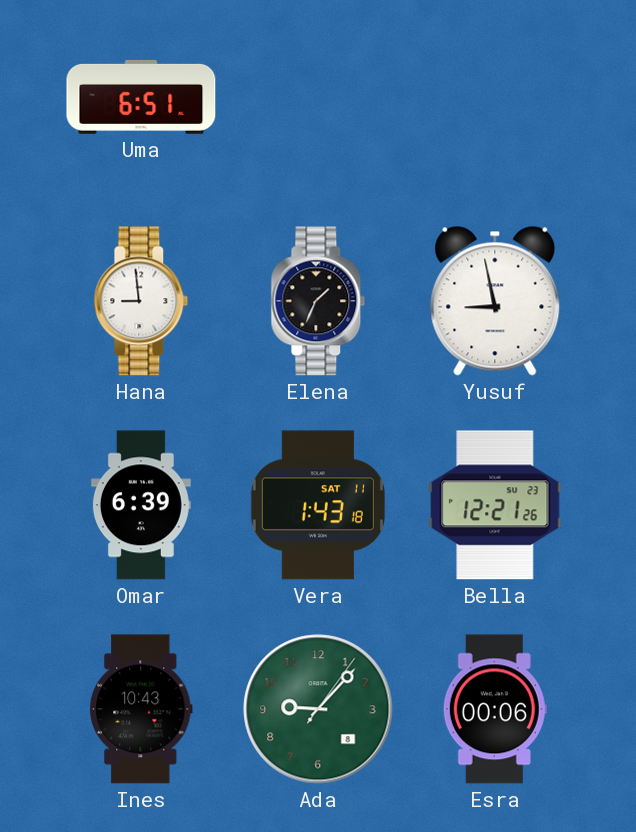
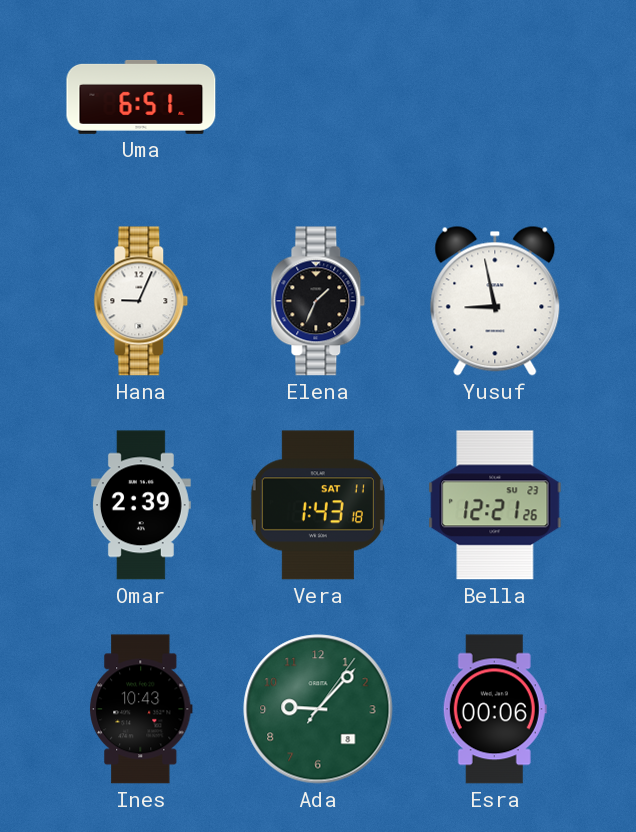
Hana: 8:59 -> 9:04 (141, 301)
Omar: 6:39 -> 2:39 (141, 505)
